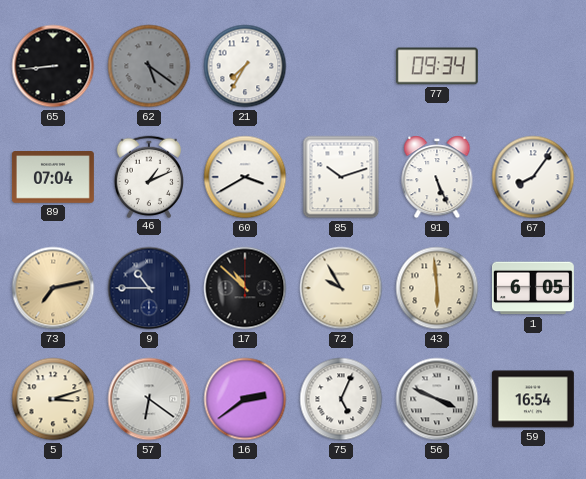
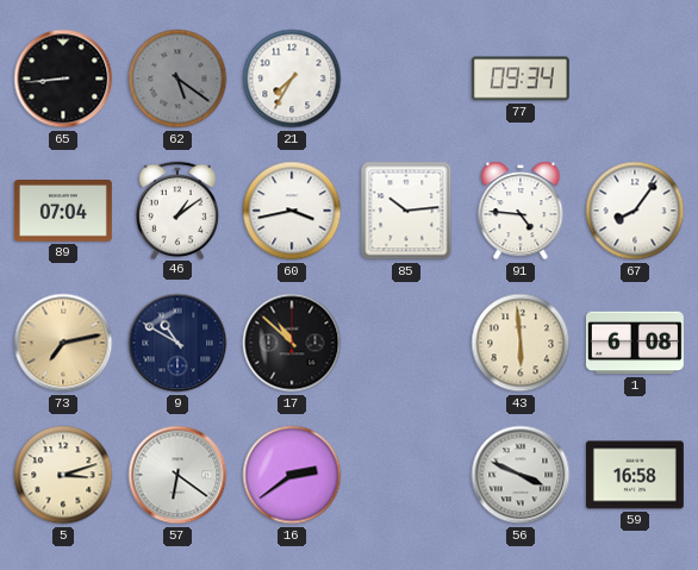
46: 1:11 -> 1:09 (176, 209)
60: 3:40 -> 3:43 (292, 211)
85: 10:12 -> 10:14 (406, 211)
91: 5:26 -> 4:46 (521, 211)
9: 10:45 -> 10:50 (177, 343)
72: 9:55 -> none (341, 288)
1: 6:05 -> 6:08 (635, 343)
75: 5:04 -> none (341, 399)
59: 16:54 -> 16:58 (635, 475)
